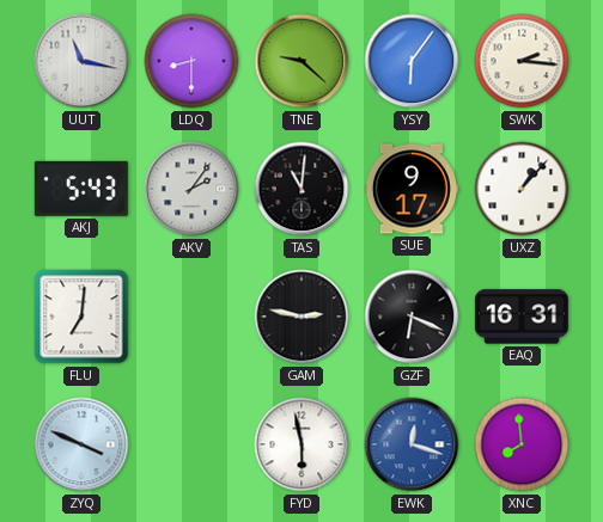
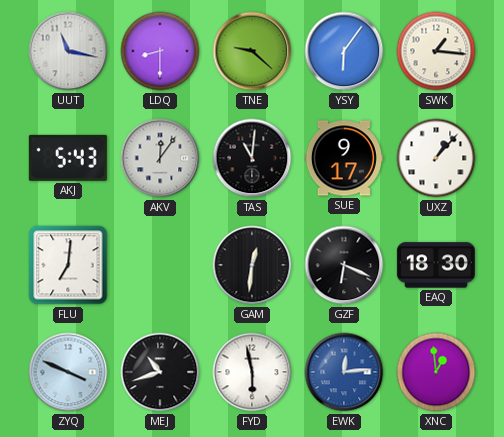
SWK: 2:16 -> 1:16 (436, 51)
AKV: 2:06 -> 12:06 (160, 158)
GAM: 2:47 -> 12:31 (252, 265)
EAQ: 16:31 -> 18:30 (436, 265)
MEJ: none -> 10:42 (160, 372)
EWK: 12:18 -> 12:14 (344, 372)
XNC: 7:59 -> 12:59 (436, 372)
